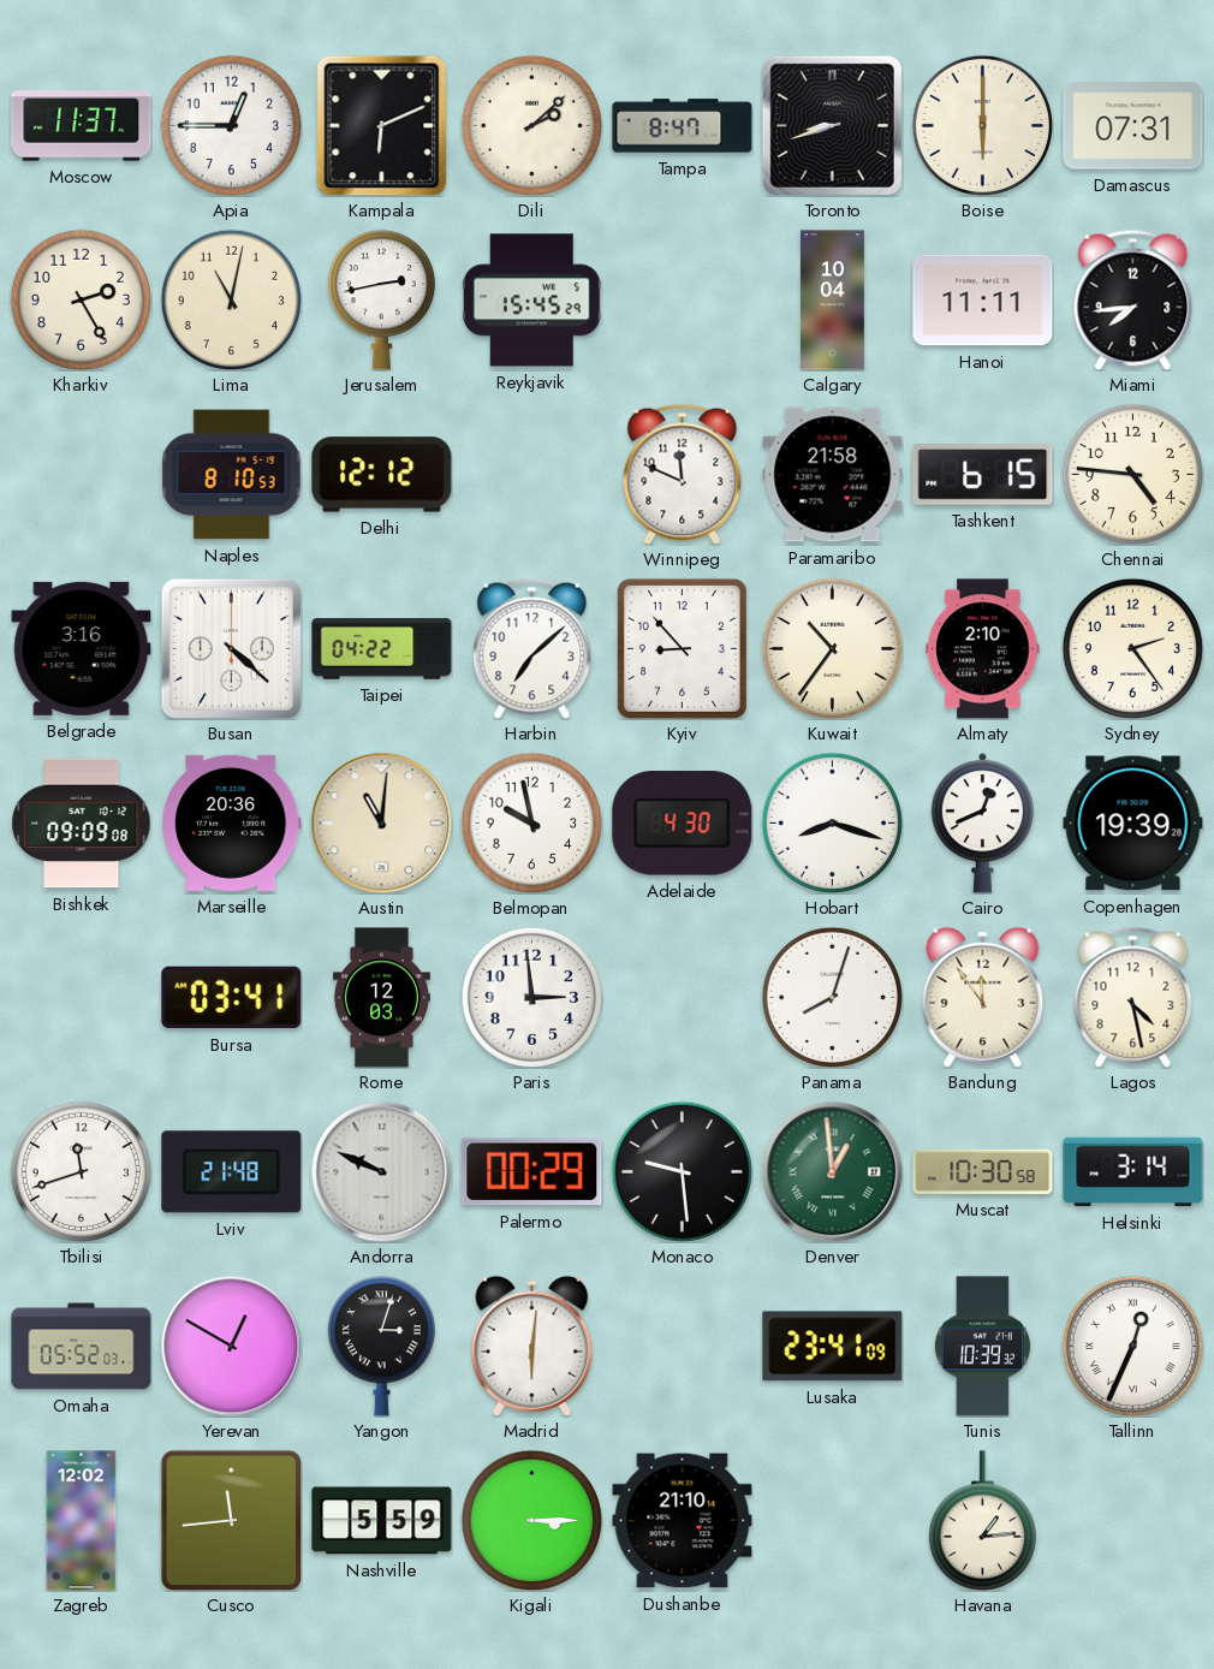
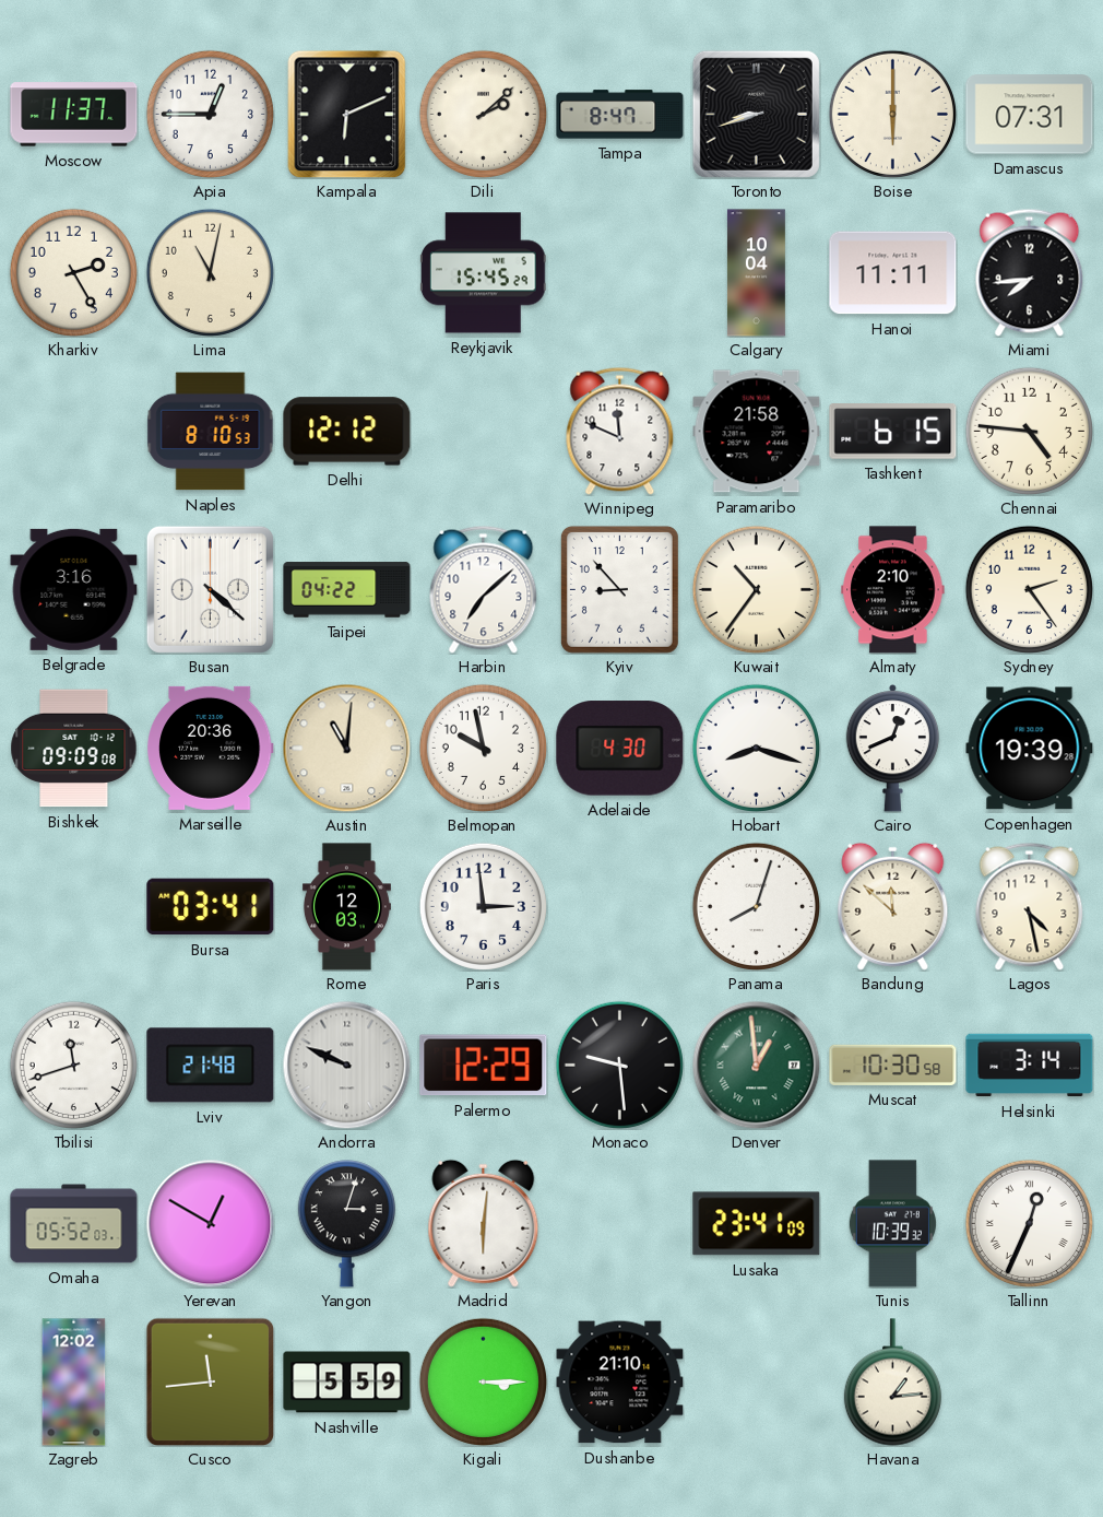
Jerusalem: 2:43 -> none (381, 301)
Bandung: 11:54 -> 11:52 (893, 906)
Palermo: 00:29 -> 12:29 (484, 1066)
